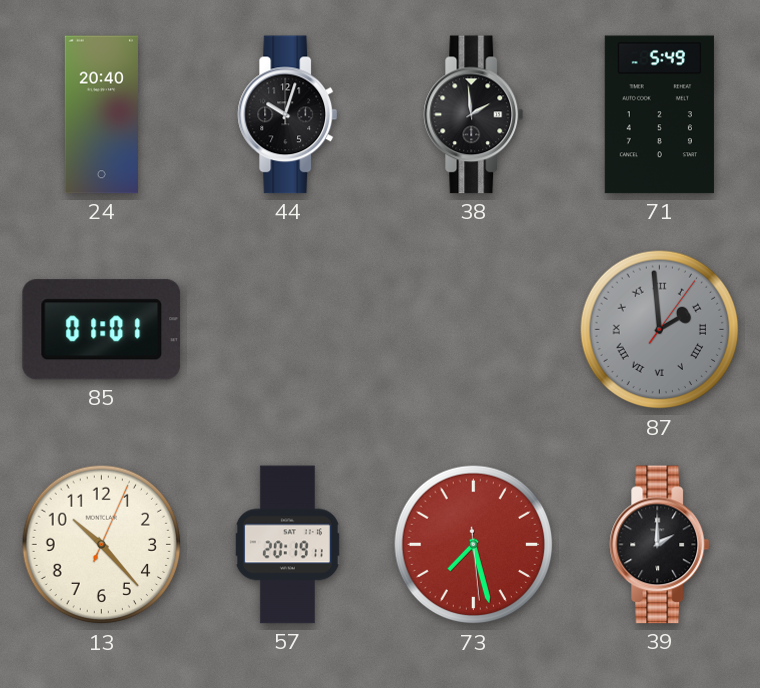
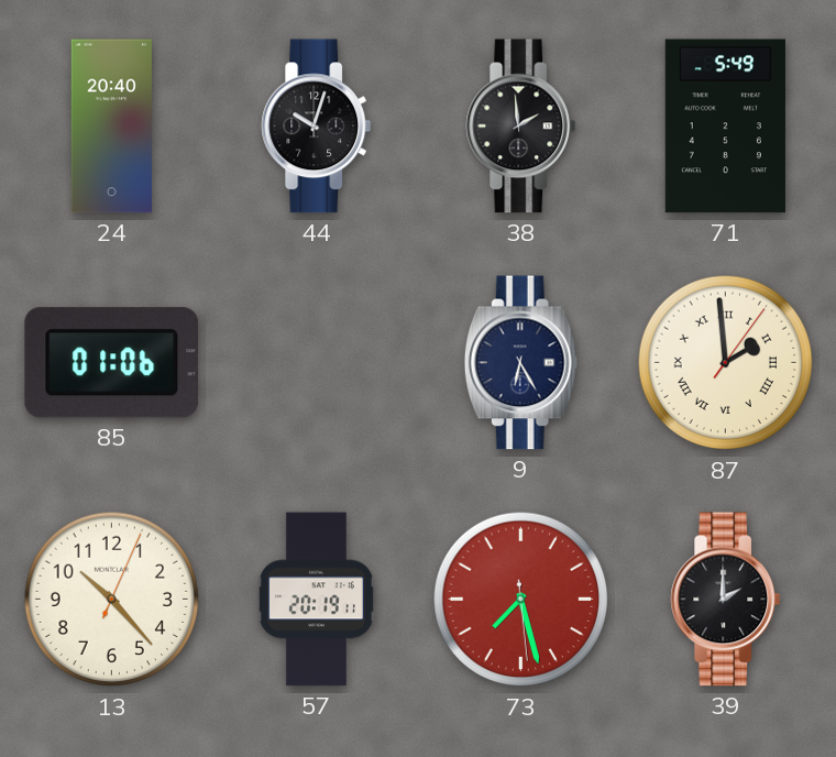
85: 01:01 -> 01:06 (112, 363)
9: none -> 6:25 (520, 363)
87 dial: grey -> cream (726, 363)
